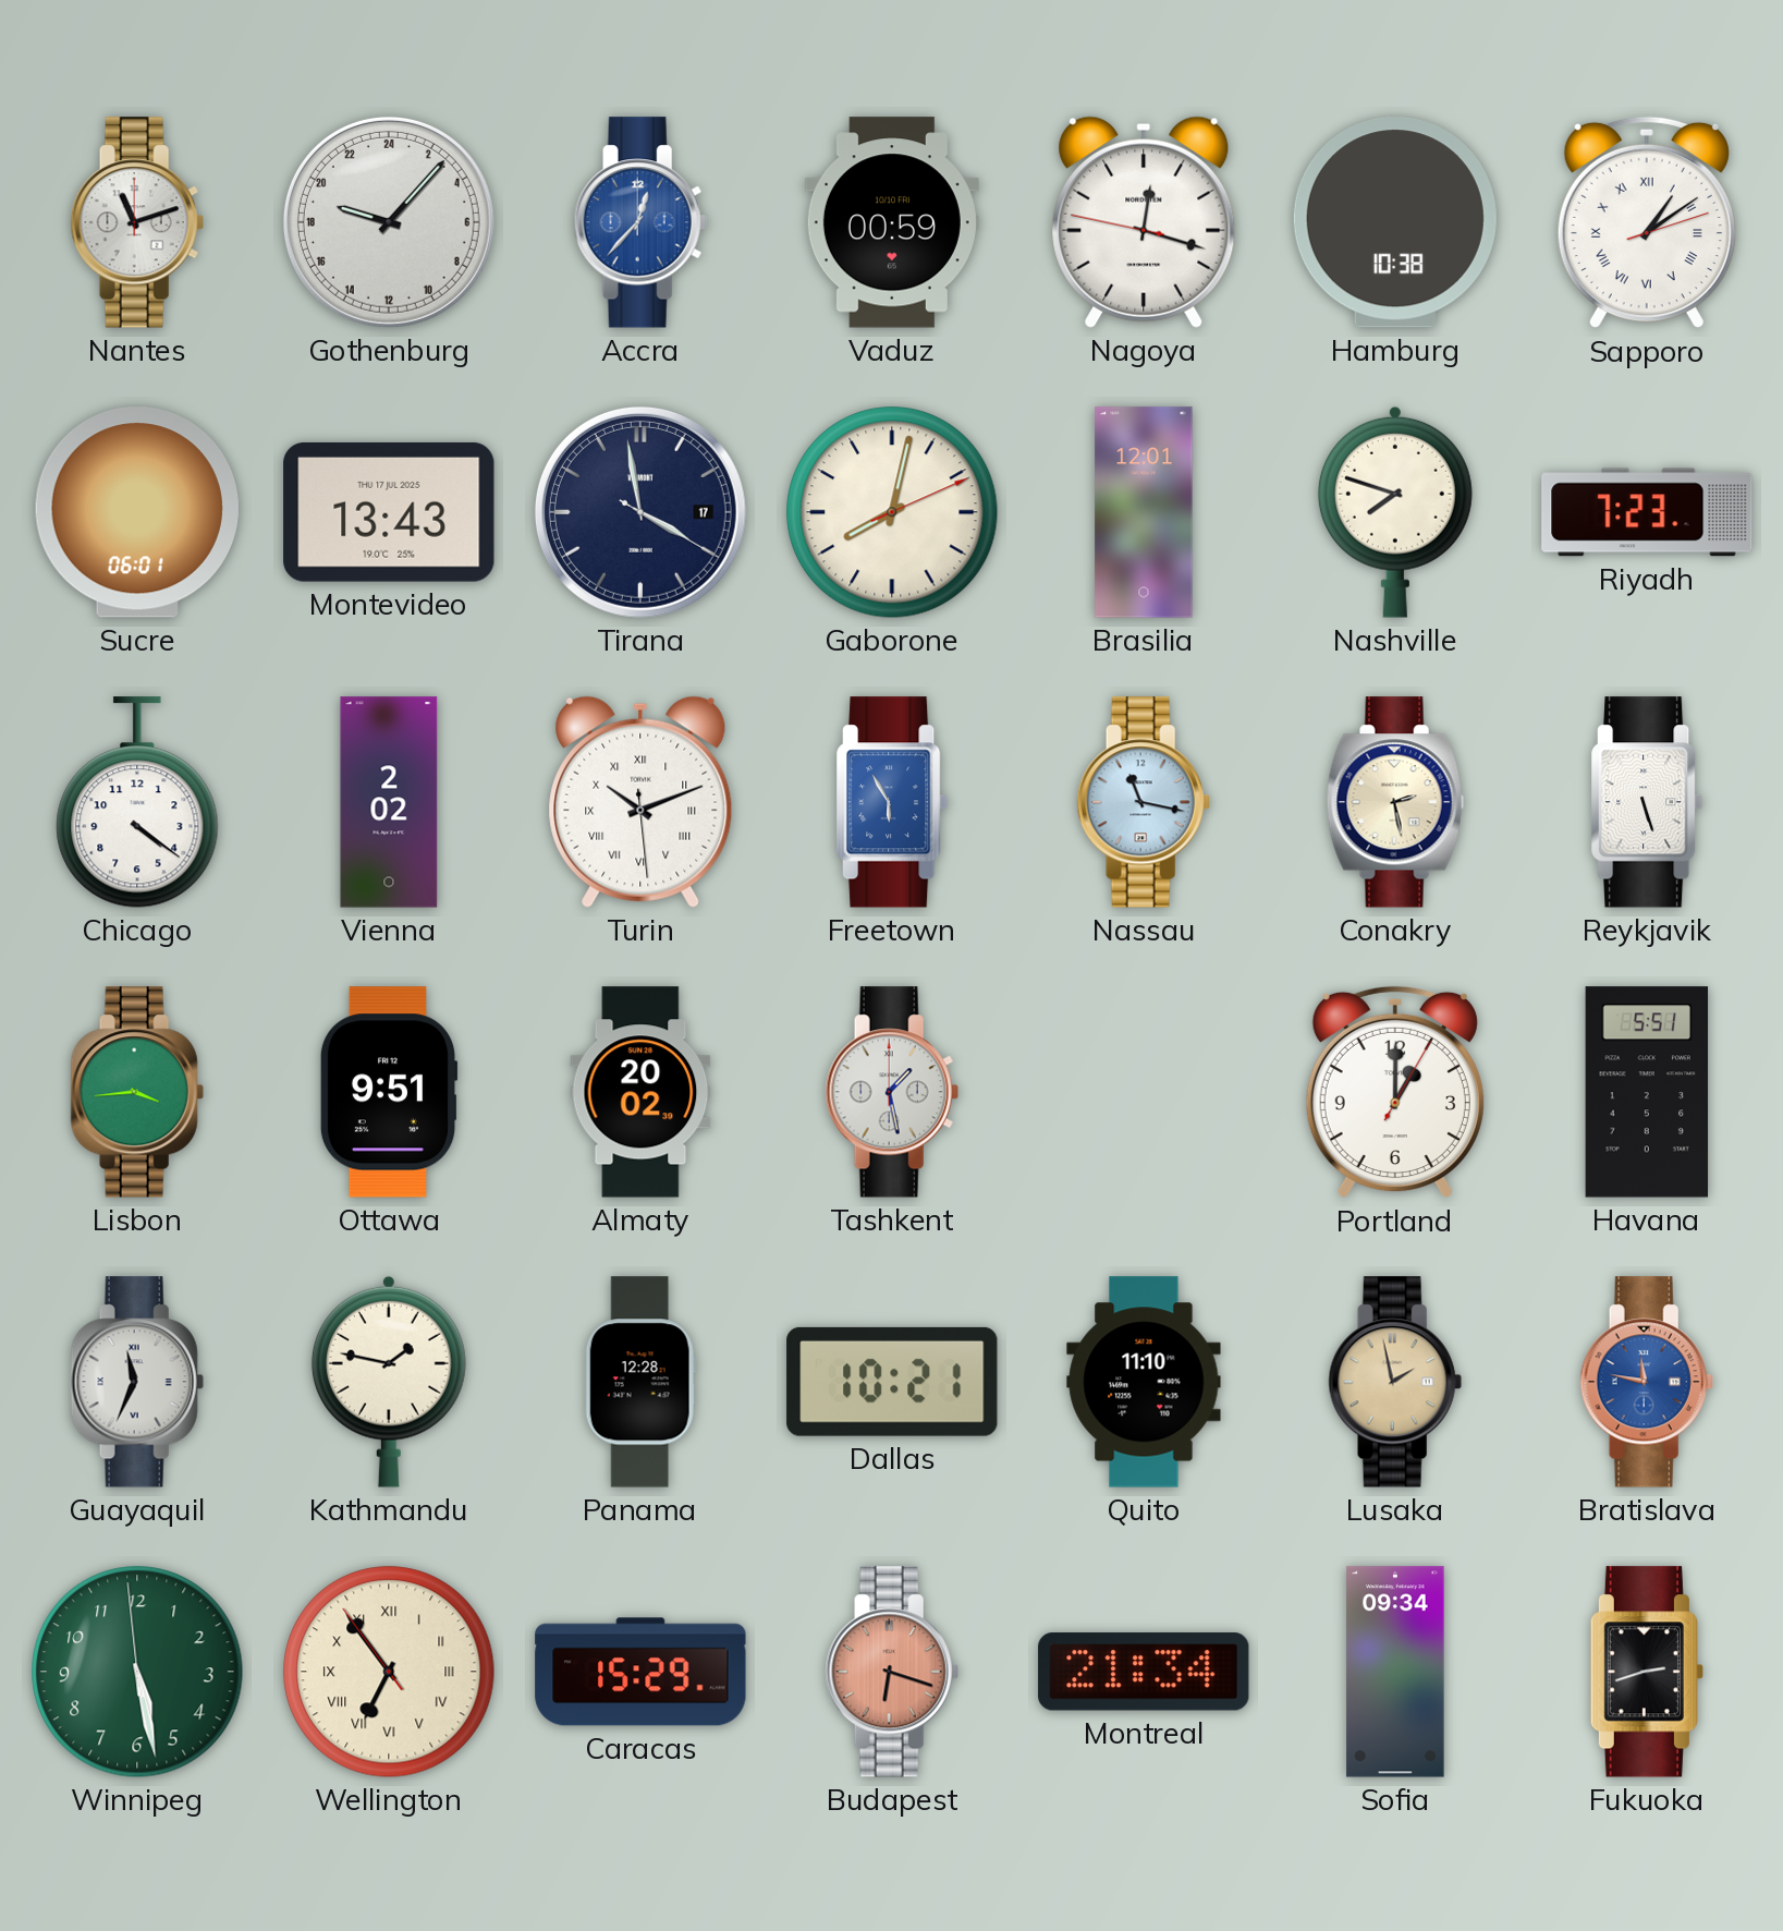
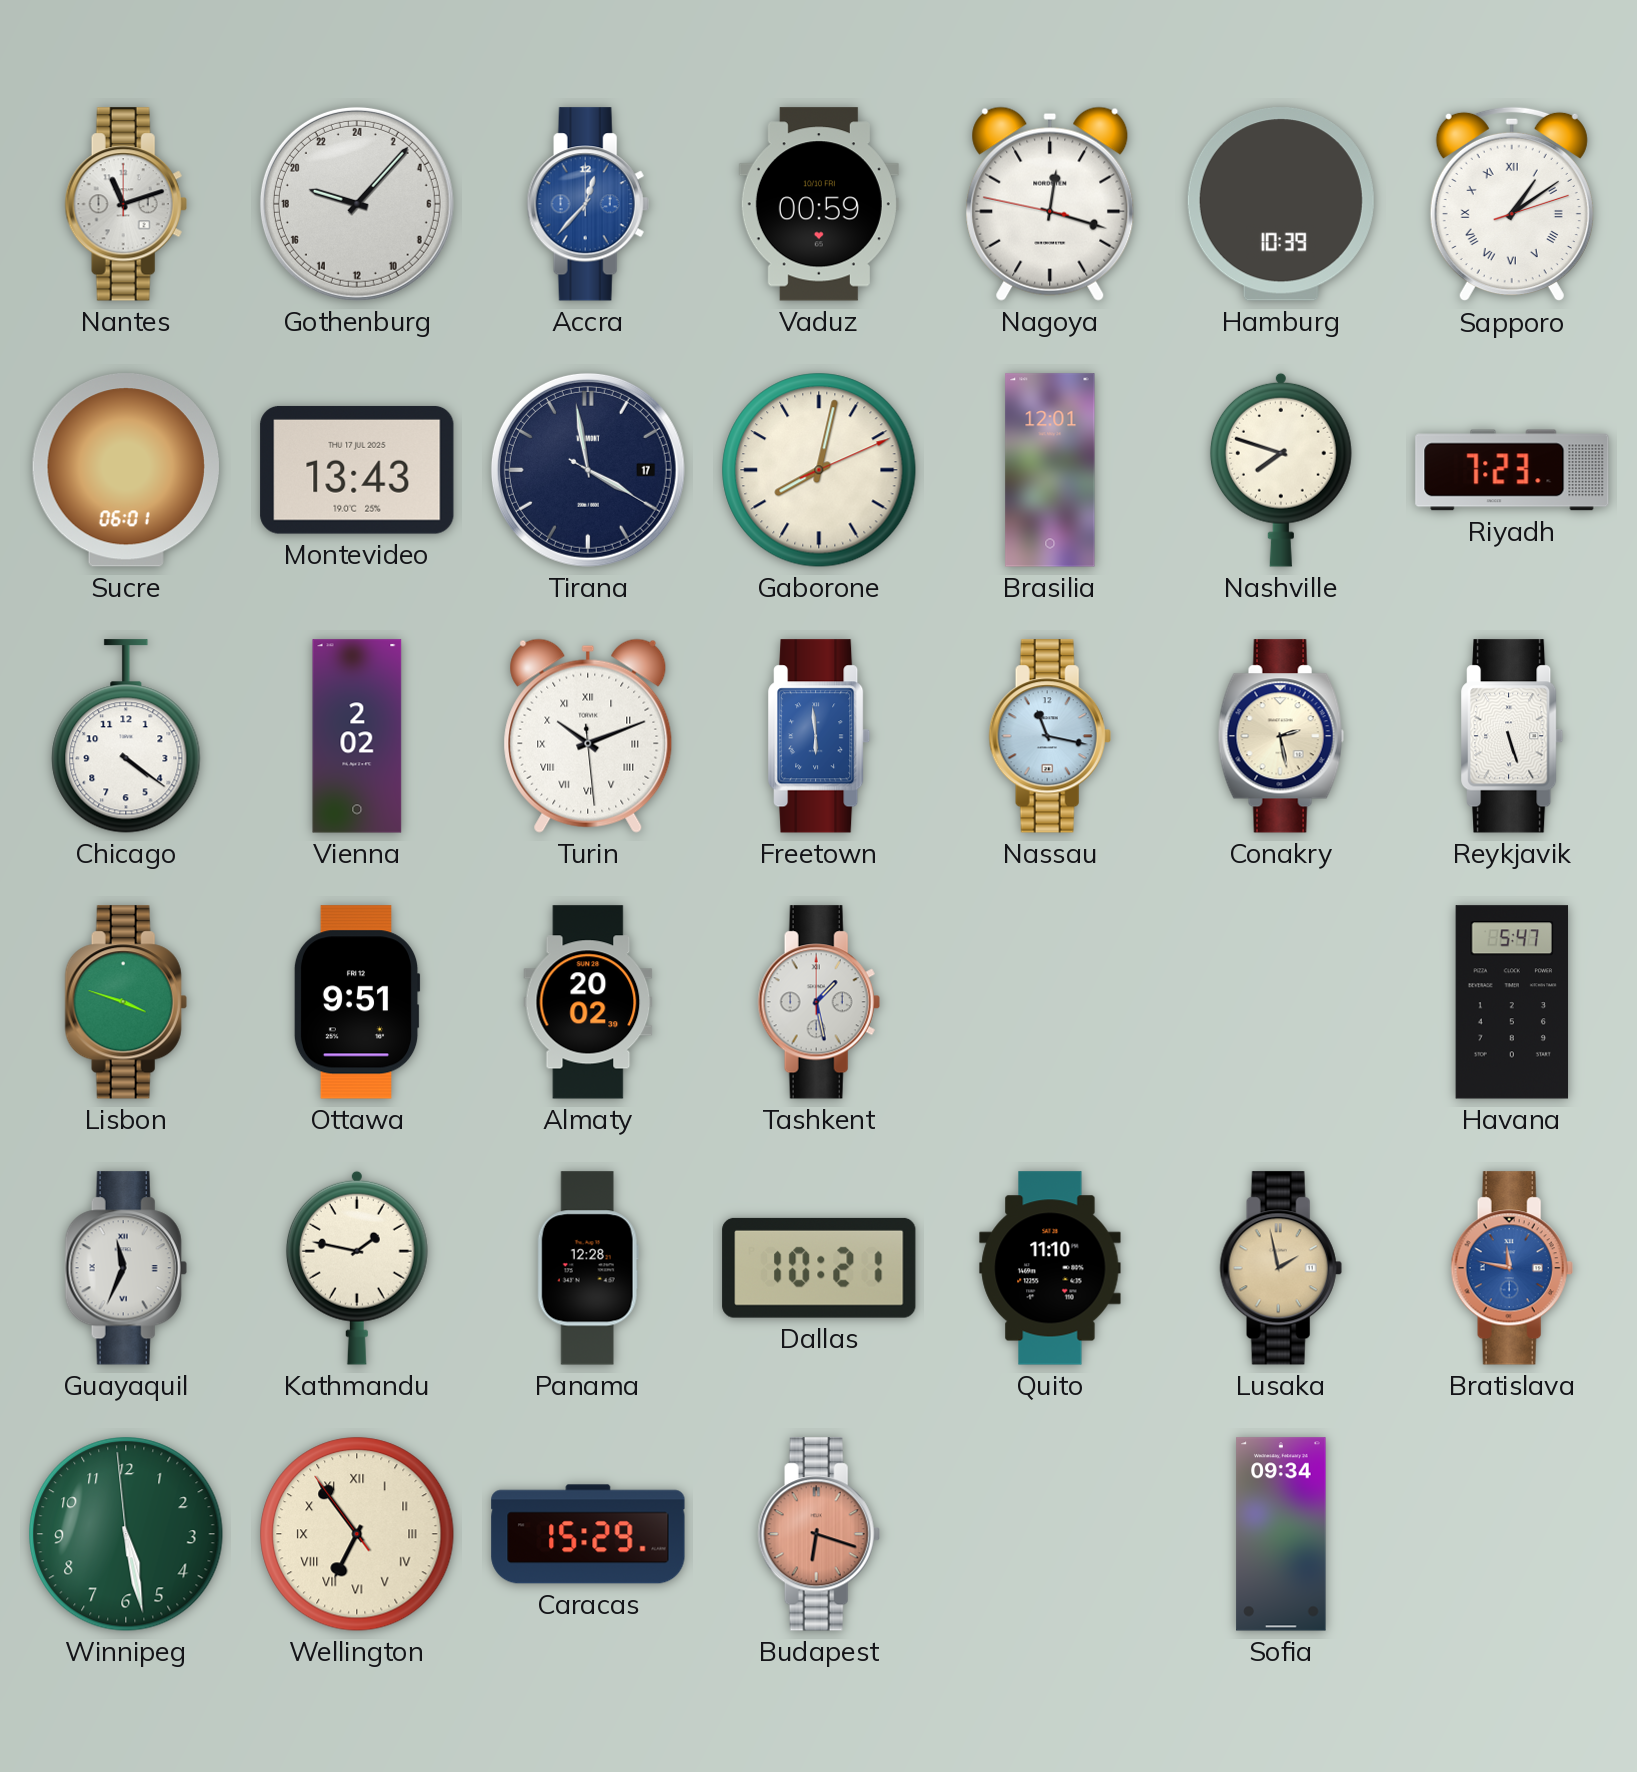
Hamburg: 10:38 -> 10:39 (1281, 204)
Freetown: 5:55 -> 5:59 (820, 736)
Lisbon: 3:44 -> 3:48 (126, 1002)
Portland: 1:00 -> none (1395, 1092)
Havana: 5:51 -> 5:47 (1512, 1002)
Montreal: 21:34 -> none (1144, 1673)
Fukuoka: 2:42 -> none (1647, 1672)
